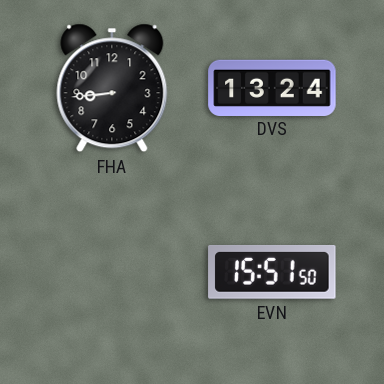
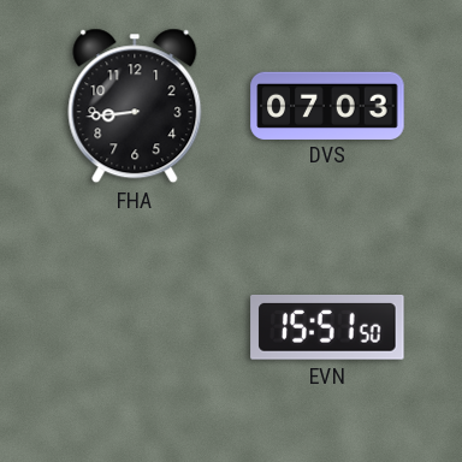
DVS: 13:24 -> 07:03 (327, 105)
